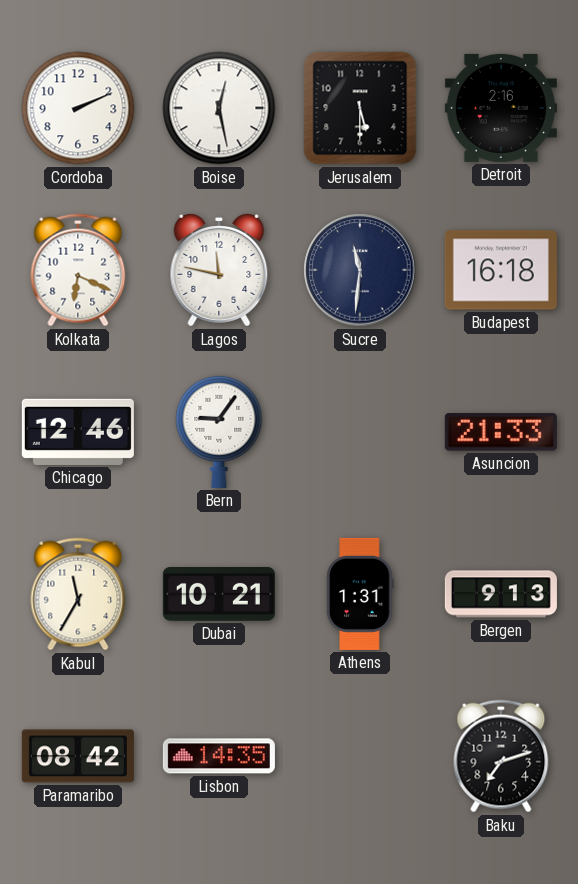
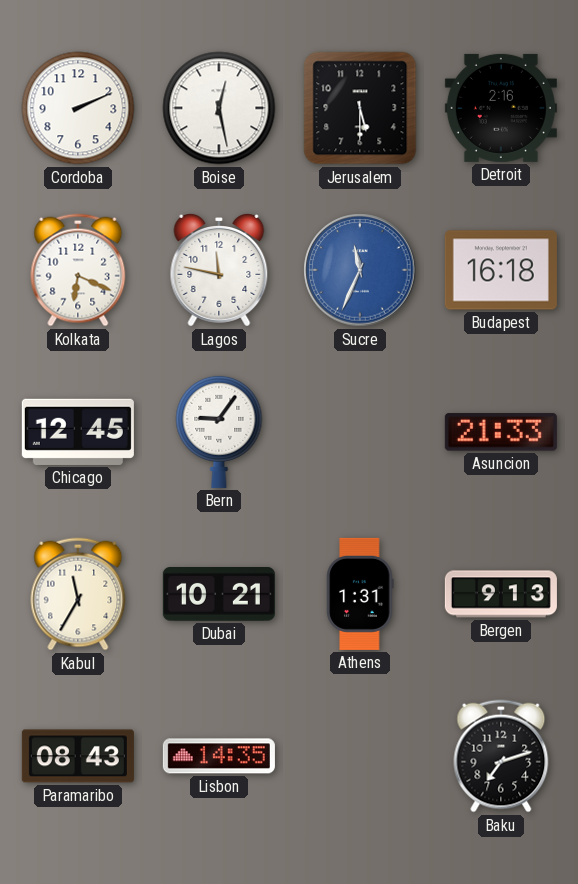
Sucre: 11:31 -> 11:34 (360, 270)
Sucre dial: navy -> blue (360, 270)
Chicago: 12:46 -> 12:45 (78, 432)
Paramaribo: 08:42 -> 08:43 (78, 756)
